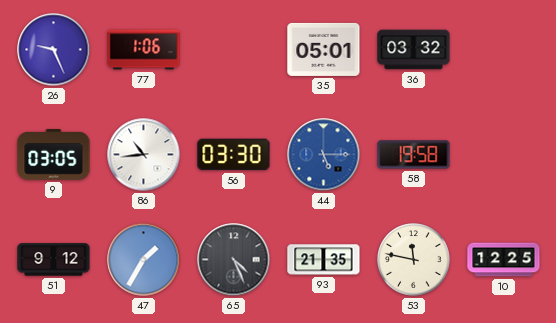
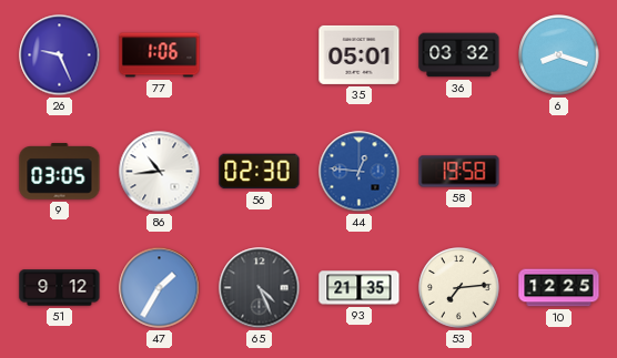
6: none -> 8:18 (559, 55)
56: 03:30 -> 02:30 (260, 172)
44: 5:15 -> 12:46 (360, 172)
53: 11:47 -> 7:14 (459, 288)
